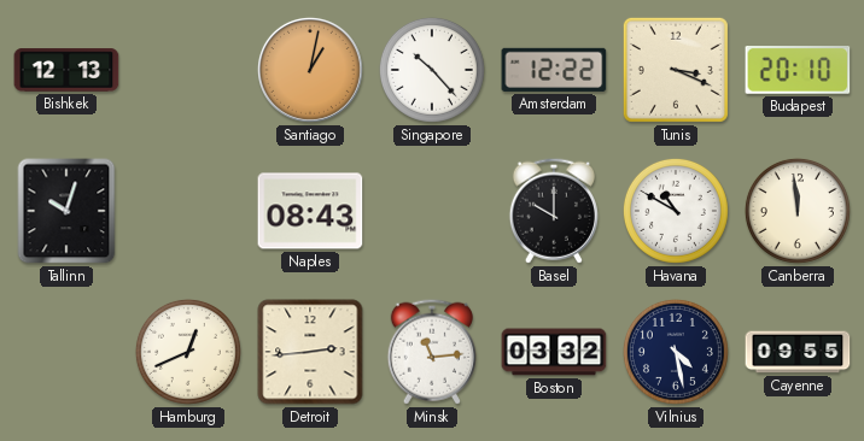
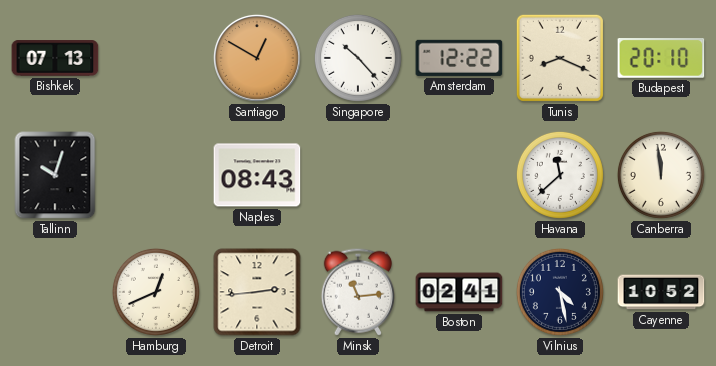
Bishkek: 12:13 -> 07:13 (55, 58)
Santiago: 1:02 -> 12:50 (257, 58)
Tunis: 3:19 -> 8:19 (560, 58)
Basel: 10:00 -> none (554, 211)
Havana: 10:50 -> 11:38 (560, 175)
Boston: 03:32 -> 02:41 (459, 292)
Cayenne: 09:55 -> 10:52 (661, 292)
